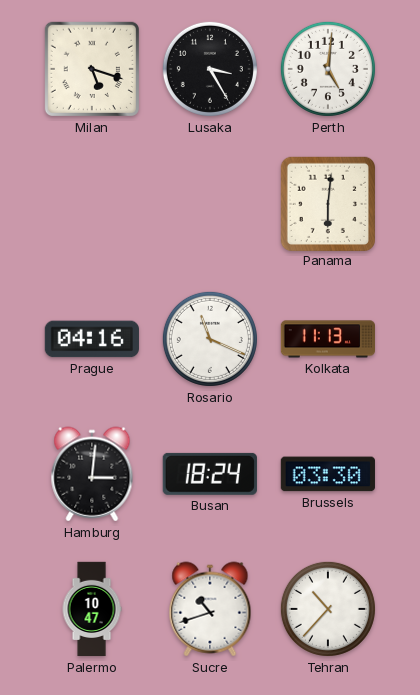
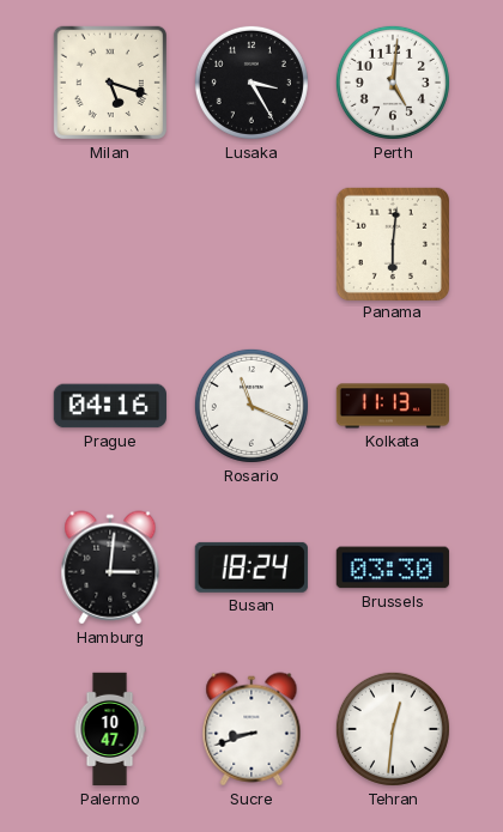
Sucre: 10:42 -> 8:42 (251, 729)
Tehran: 10:37 -> 12:31 (393, 729)
